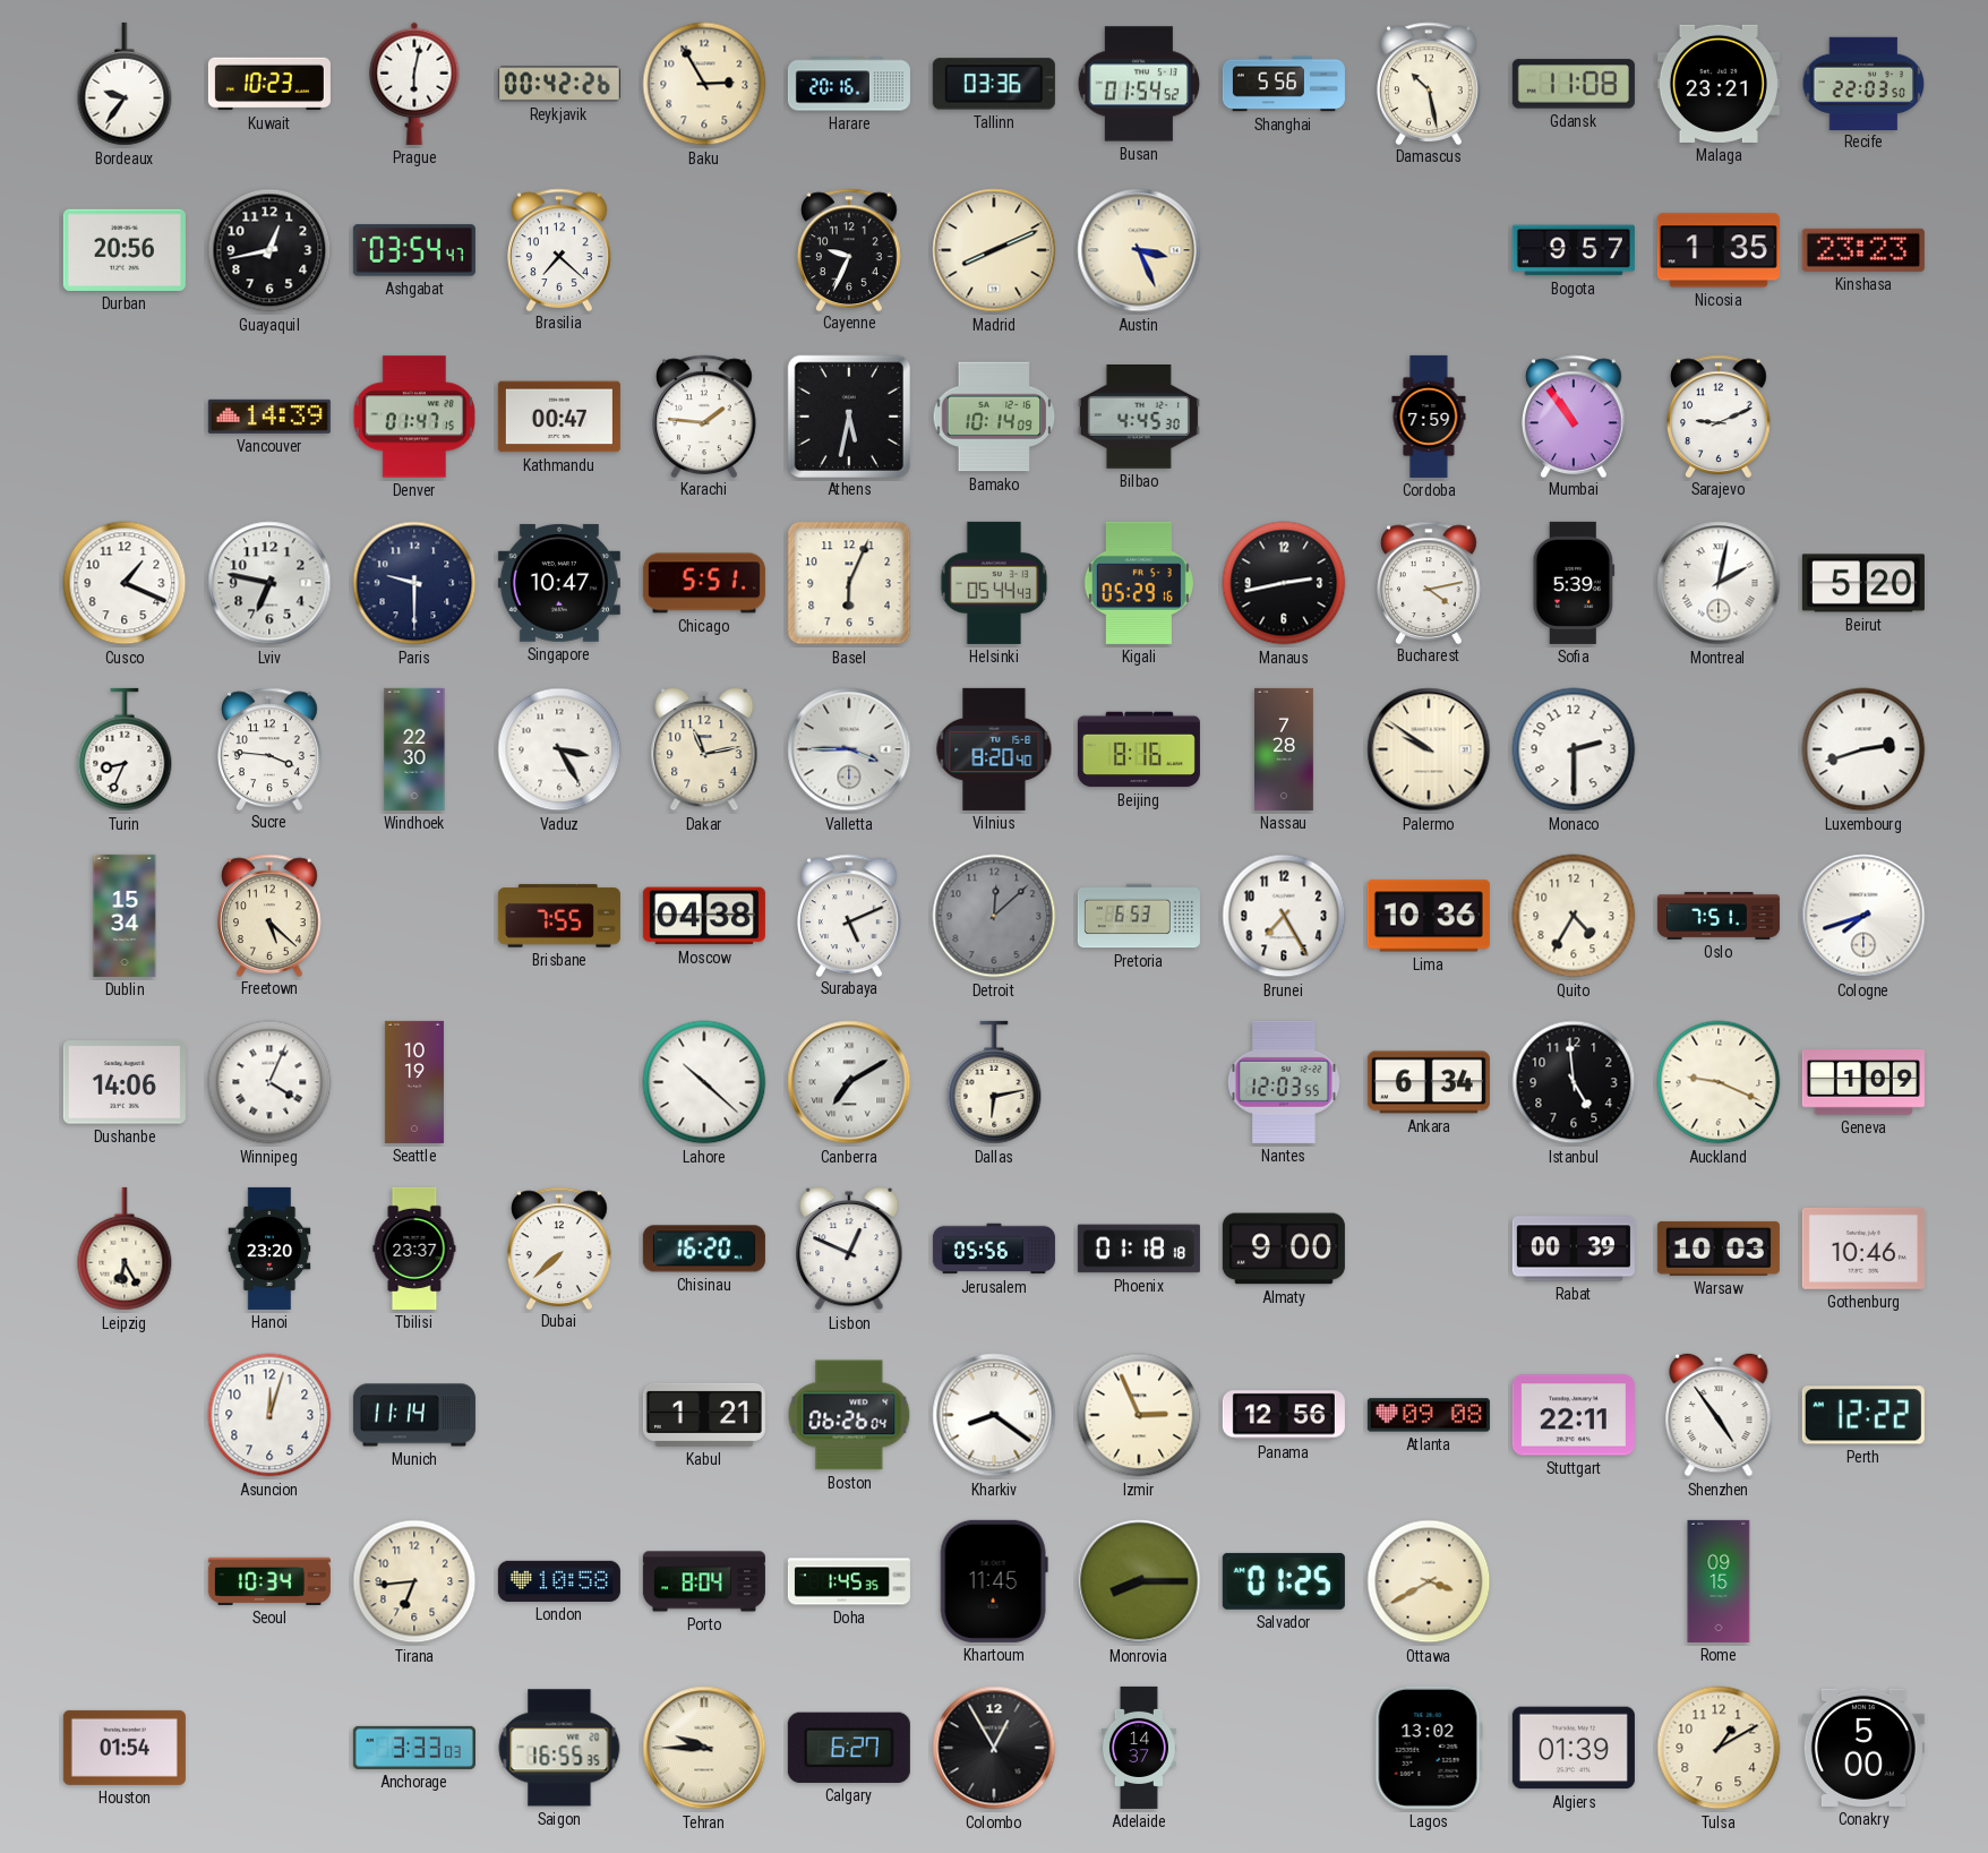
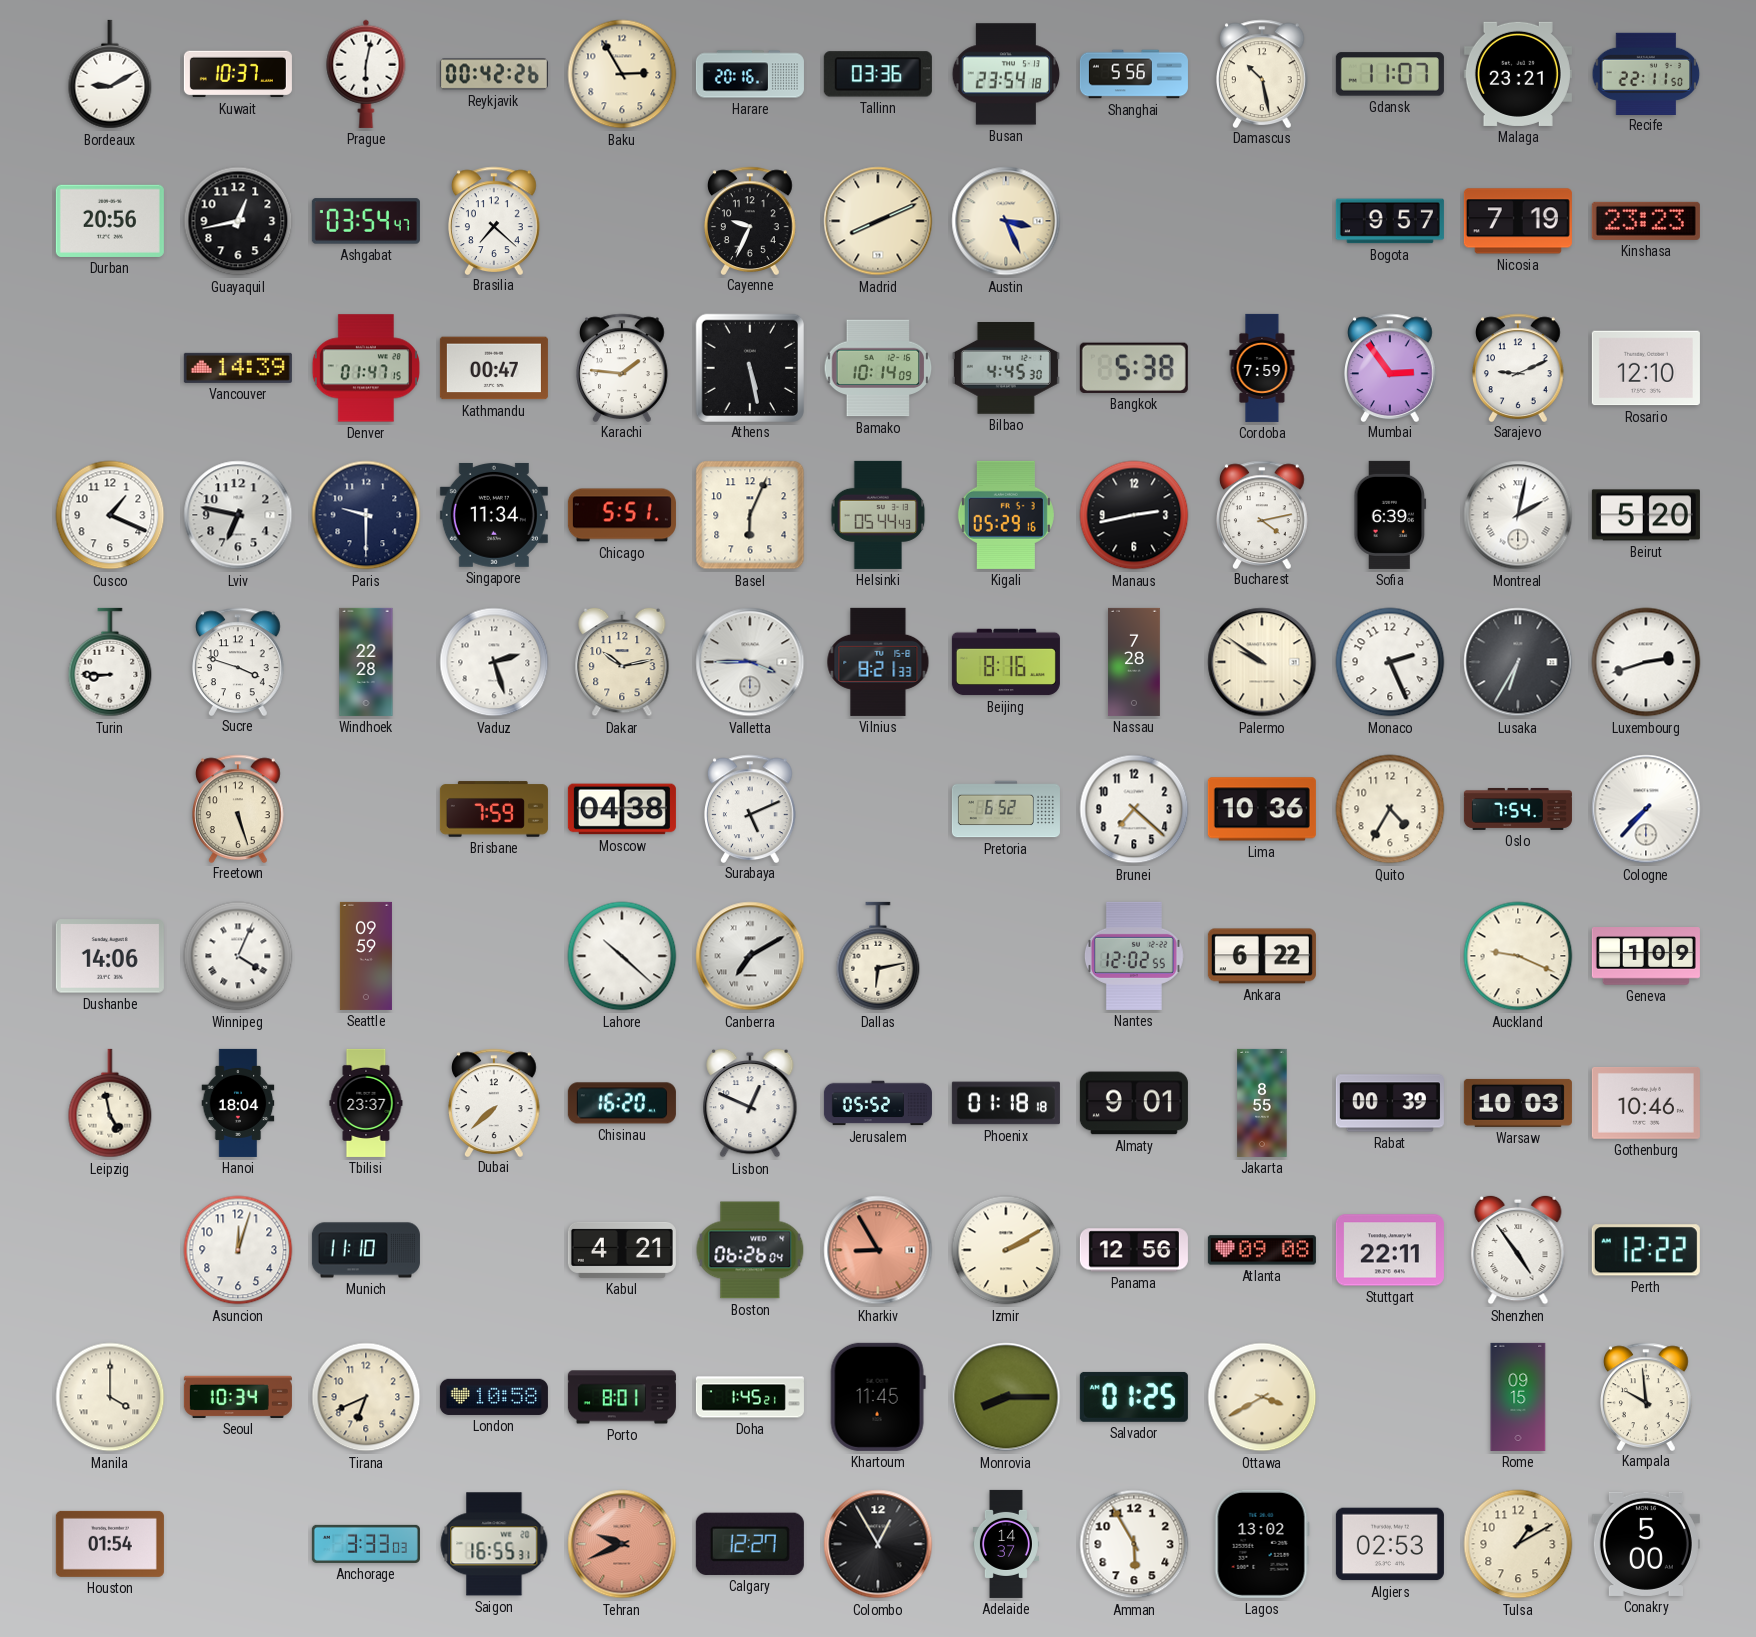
Bordeaux: 9:36 -> 9:10 (110, 74)
Kuwait: 10:23 -> 10:37 (238, 74)
Busan: 01:54 -> 23:54 (1006, 74)
Gdansk: 11:08 -> 11:07 (1390, 74)
Recife: 22:03 -> 22:11 (1646, 73)
Nicosia: 1:35 -> 7:19 (1518, 221)
Athens: 5:32 -> 5:28 (749, 367)
Bangkok: none -> 5:38 (1134, 368)
Mumbai: 10:54 -> 2:54 (1391, 367)
Rosario: none -> 12:10 (1646, 368)
Singapore: 10:47 -> 11:34 (494, 515)
Sofia: 5:39 -> 6:39 (1390, 515)
Turin: 8:34 -> 8:45 (110, 662)
Sucre: 3:46 -> 3:48 (239, 661)
Windhoek: 22:30 -> 22:28 (366, 662)
Vaduz: 3:25 -> 2:27 (494, 662)
Dakar: 11:13 -> 10:13 (622, 662)
Vilnius: 8:20 -> 8:21 (878, 662)
Monaco: 2:30 -> 2:26 (1390, 662)
Lusaka: none -> 6:35 (1518, 662)
Dublin: 15:34 -> none (125, 916)
Freetown: 5:22 -> 5:27 (239, 808)
Brisbane: 7:55 -> 7:59 (494, 809)
Detroit: 12:08 -> none (994, 916)
Pretoria: 6:53 -> 6:52 (1006, 809)
Brunei: 7:25 -> 7:22 (1134, 809)
Oslo: 7:51 -> 7:54 (1518, 809)
Cologne: 7:42 -> 7:37 (1646, 809)
Seattle: 10:19 -> 09:59 (366, 956)
Nantes: 12:03 -> 12:02 (1134, 956)
Ankara: 6:34 -> 6:22 (1262, 956)
Istanbul: 4:59 -> none (1574, 1082)
Leipzig: 6:25 -> 4:58 (110, 1103)
Hanoi: 23:20 -> 18:04 (238, 1103)
Jerusalem: 05:56 -> 05:52 (878, 1103)
Almaty: 9:00 -> 9:01 (1134, 1103)
Jakarta: none -> 8:55 (1262, 1103)
Munich: 11:14 -> 11:10 (366, 1250)
Kabul: 1:21 -> 4:21 (622, 1250)
Kharkiv: 8:21 -> 8:55 (878, 1250)
Kharkiv dial: white -> salmon (878, 1250)
Izmir: 2:56 -> 2:10 (1006, 1250)
Manila: none -> 4:00 (110, 1397)
Tirana: 6:44 -> 6:41 (366, 1397)
Porto: 8:04 -> 8:01 (622, 1397)
Doha: 1:45:35 -> 1:45:21 (750, 1397)
Kampala: none -> 9:59 (1647, 1396)
Saigon: 16:55:35 -> 16:55:31 (494, 1544)
Tehran: 9:45 -> 9:41 (622, 1544)
Tehran dial: cream -> salmon (622, 1544)
Calgary: 6:27 -> 12:27 (750, 1544)
Amman: none -> 5:55 (1134, 1544)
Algiers: 01:39 -> 02:53 (1390, 1544)
